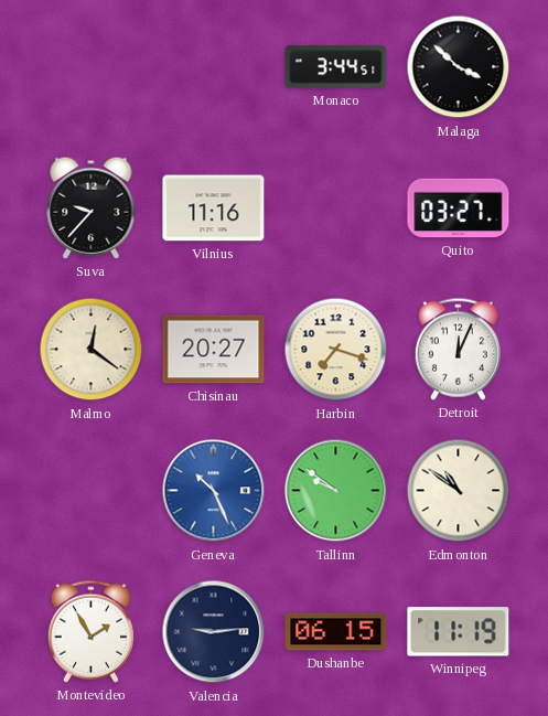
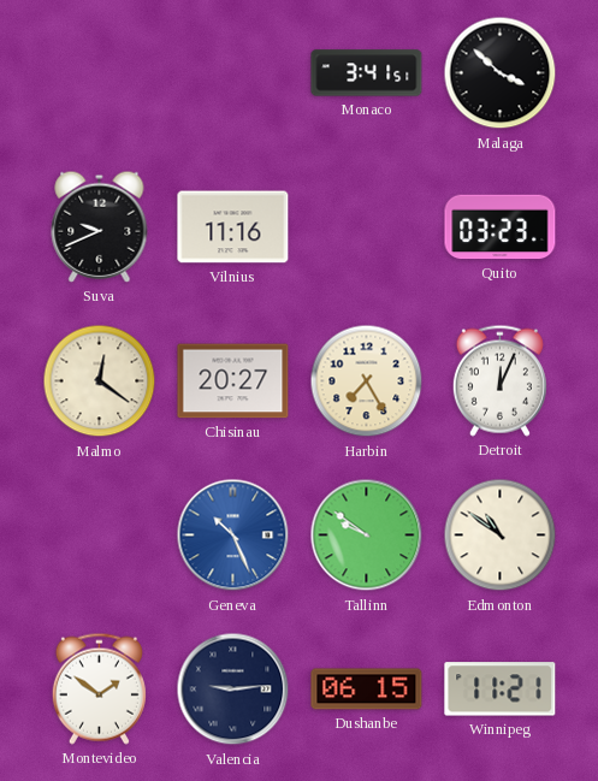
Monaco: 3:44 -> 3:41 (367, 73)
Suva: 9:37 -> 9:41 (100, 226)
Quito: 03:27 -> 03:23 (501, 227)
Harbin: 7:18 -> 7:25 (367, 381)
Montevideo: 1:55 -> 1:51 (99, 688)
Winnipeg: 11:19 -> 11:21 (501, 690)
